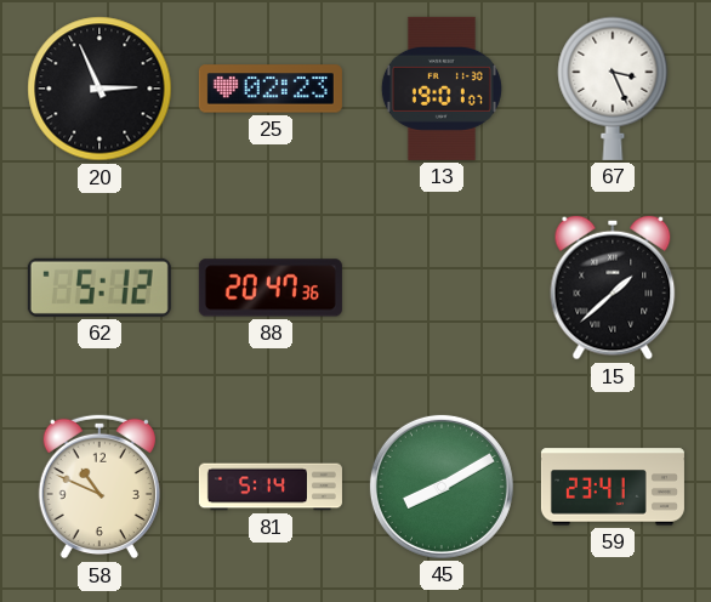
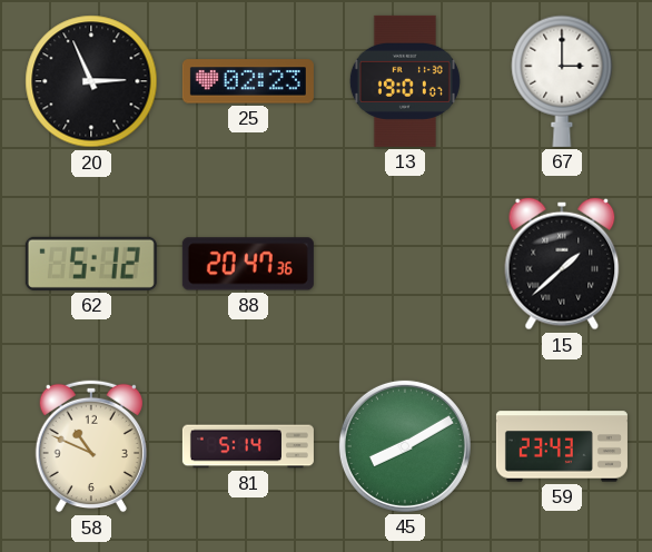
67: 3:26 -> 3:00 (562, 81)
59: 23:41 -> 23:43 (562, 446)
